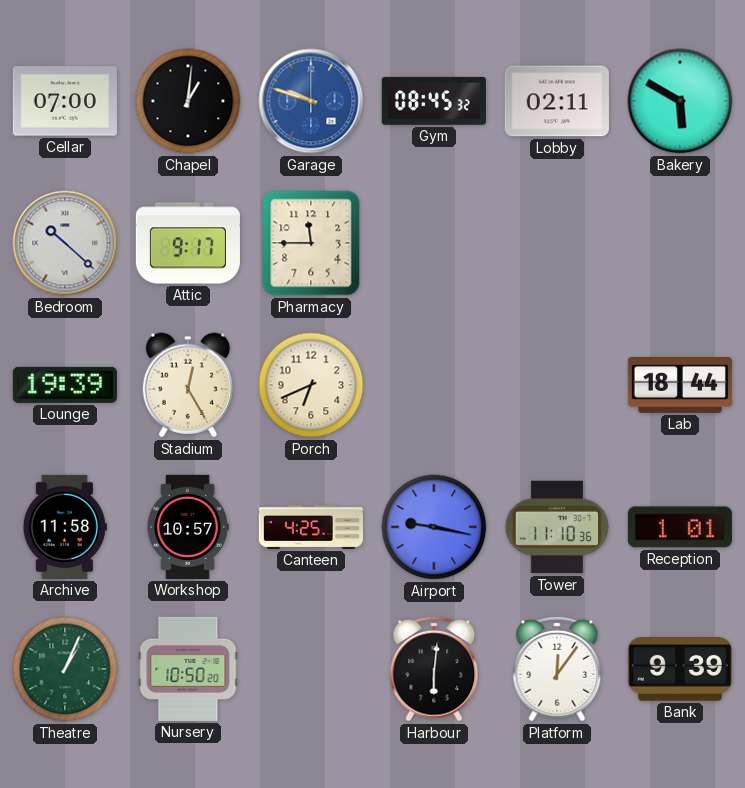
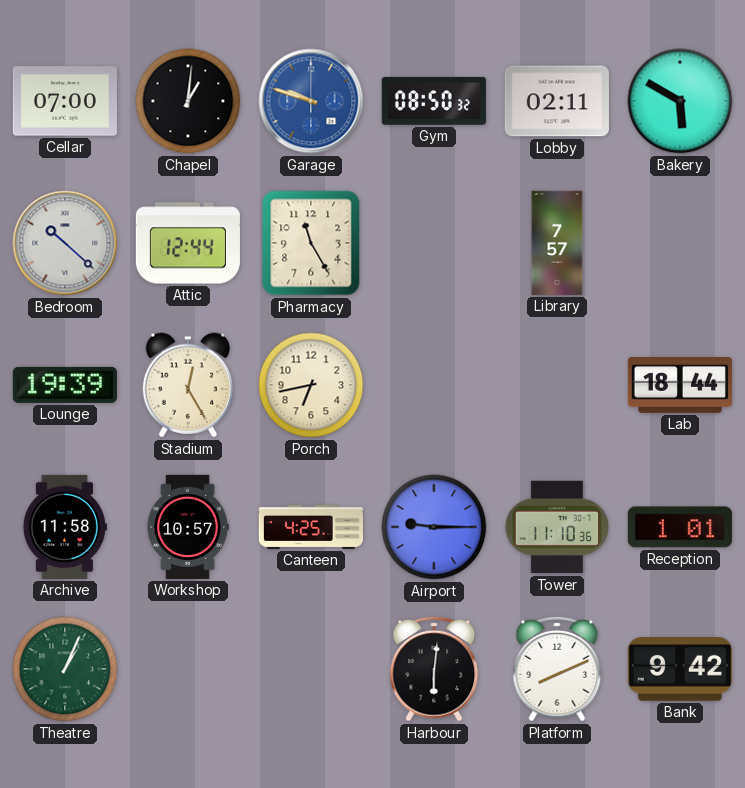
Gym: 08:45 -> 08:50 (434, 101)
Attic: 9:17 -> 12:44 (188, 243)
Pharmacy: 11:45 -> 11:25 (311, 243)
Library: none -> 7:57 (557, 243)
Porch: 6:41 -> 6:43 (311, 385)
Airport: 9:17 -> 9:15 (434, 527)
Nursery: 10:50 -> none (188, 669)
Platform: 12:06 -> 8:11 (557, 669)
Bank: 9:39 -> 9:42 (680, 670)
